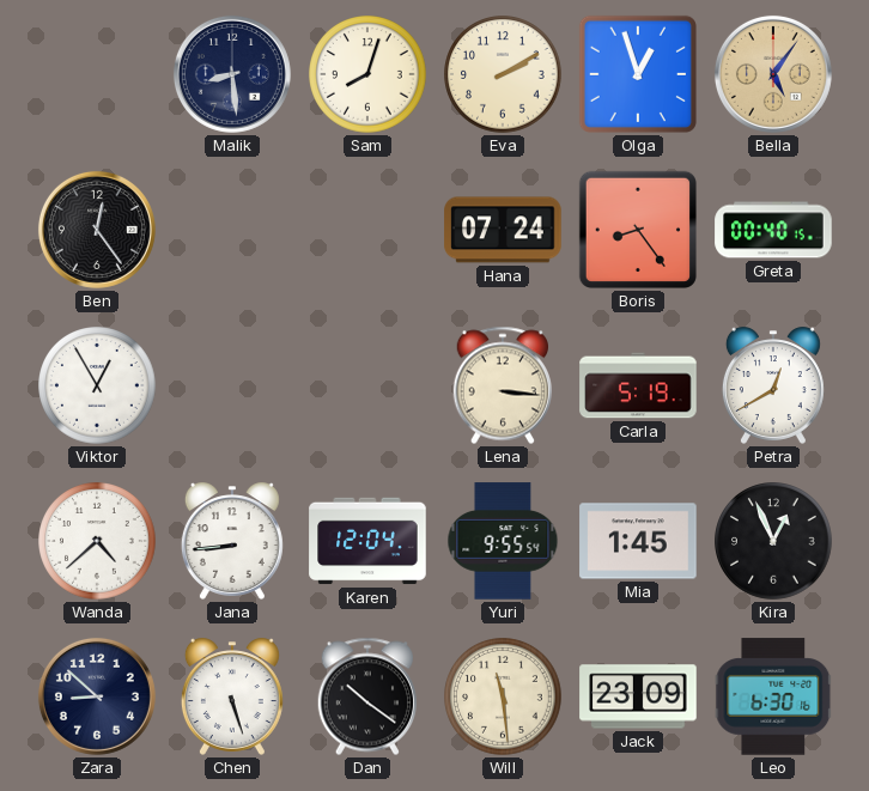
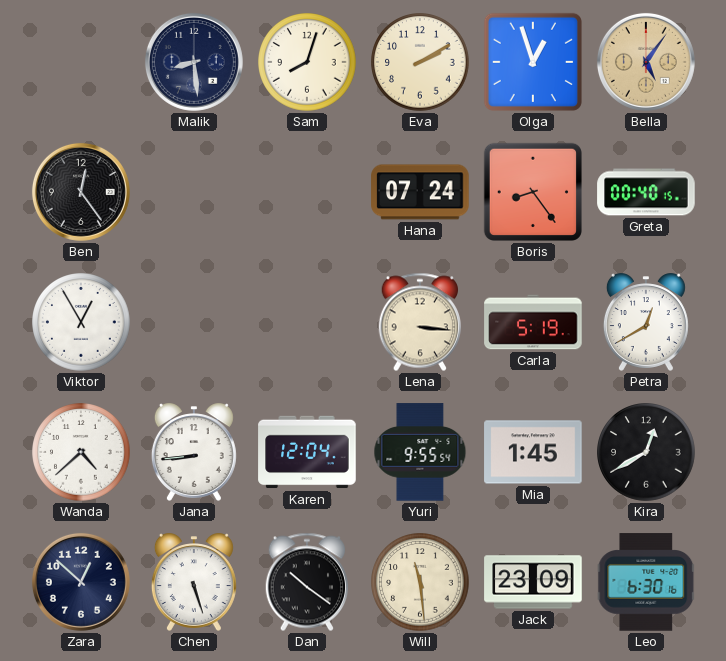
Kira: 12:56 -> 12:40 (646, 452)
Zara: 8:52 -> 12:52 (81, 582)
